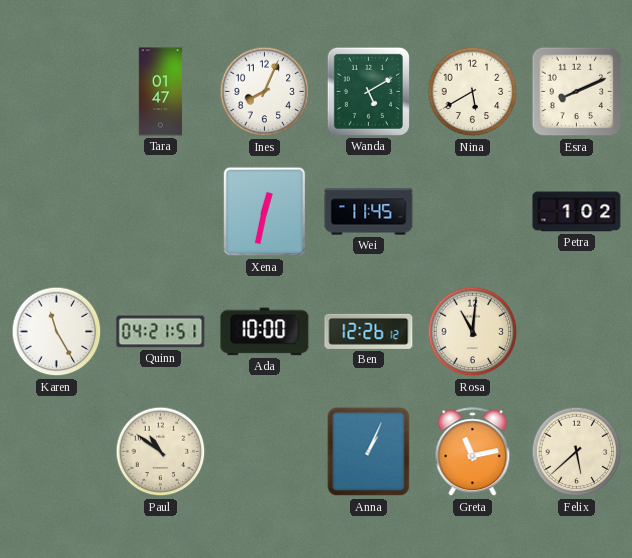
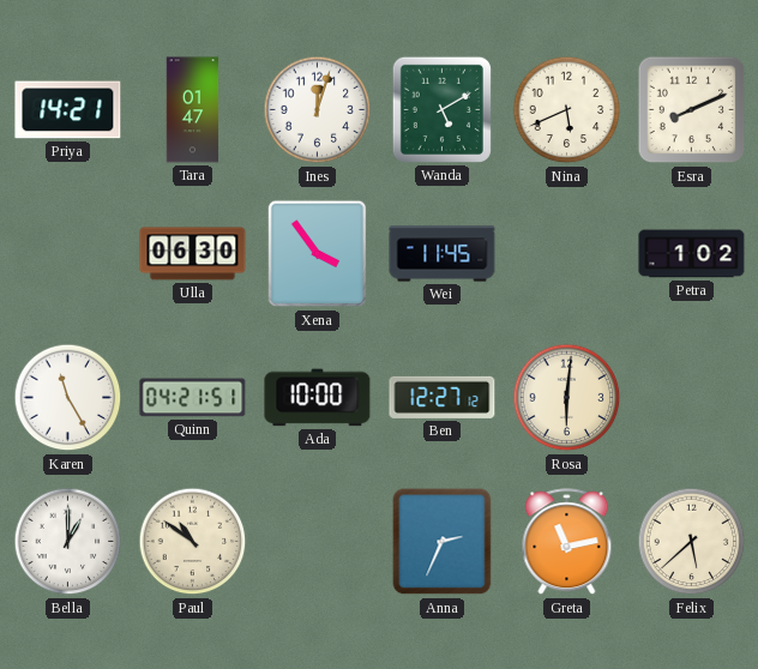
Priya: none -> 14:21 (68, 110)
Ines: 8:04 -> 12:03 (318, 110)
Nina: 5:40 -> 5:41 (567, 110)
Ulla: none -> 06:30 (193, 254)
Xena: 12:32 -> 3:54 (318, 254)
Ben: 12:26 -> 12:27 (443, 397)
Rosa: 11:01 -> 6:01 (567, 398)
Bella: none -> 1:00 (68, 542)
Anna: 1:04 -> 2:34 (443, 542)
